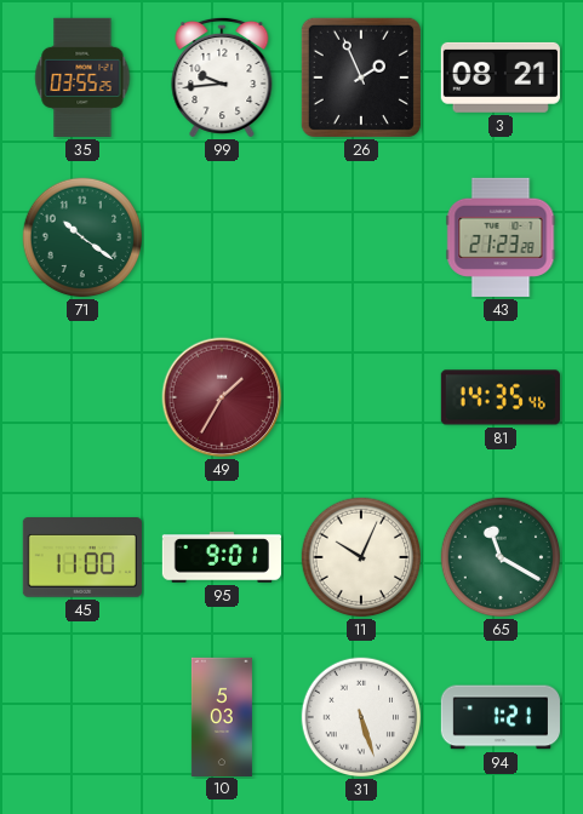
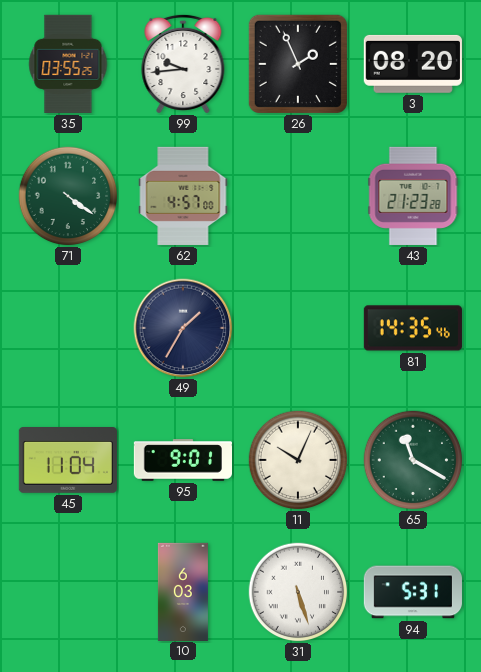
3: 08:21 -> 08:20 (413, 64)
71: 10:21 -> 4:21 (68, 196)
62: none -> 4:57 (183, 196)
49 dial: burgundy -> navy (183, 328)
45: 11:00 -> 11:04 (68, 461)
10: 5:03 -> 6:03 (183, 591)
94: 1:21 -> 5:31 (412, 592)
